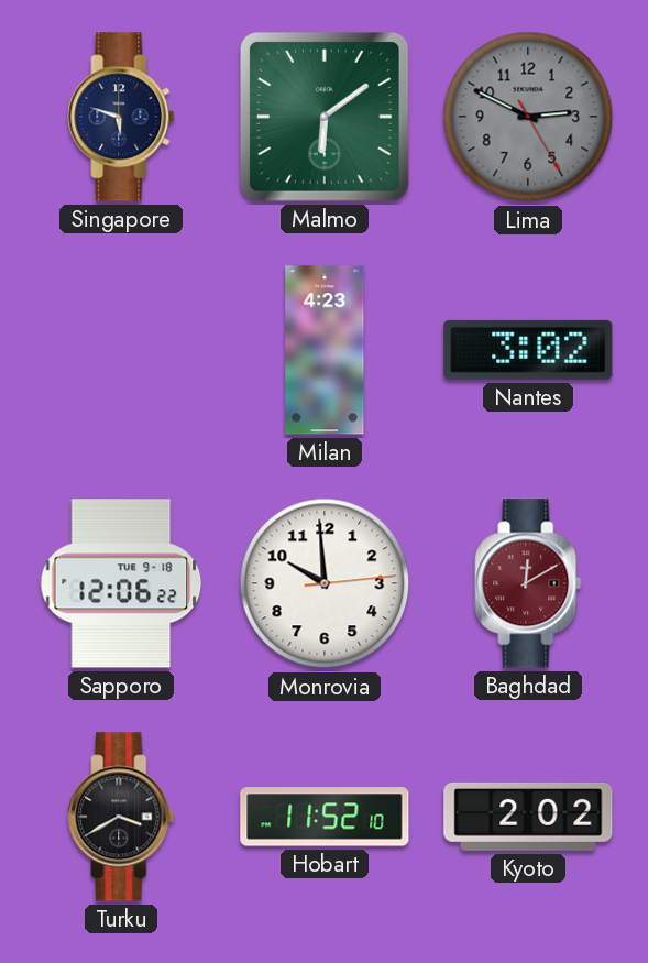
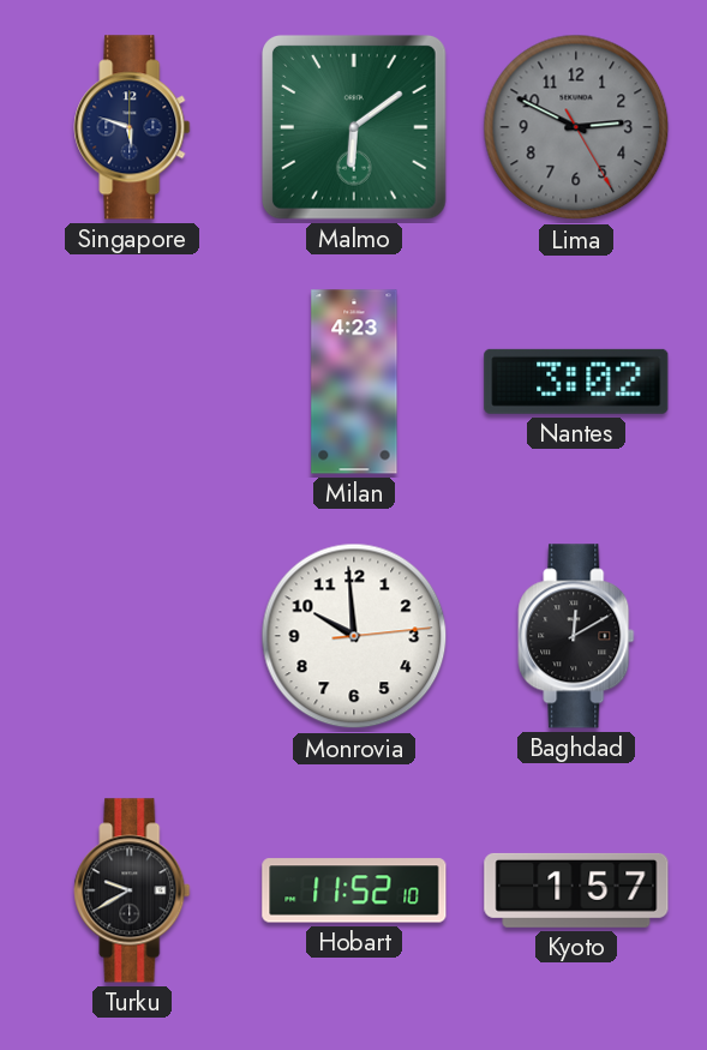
Sapporo: 12:06 -> none (121, 583)
Baghdad dial: burgundy -> black (576, 636)
Turku: 3:40 -> 9:40 (132, 890)
Kyoto: 2:02 -> 1:57 (576, 890)
